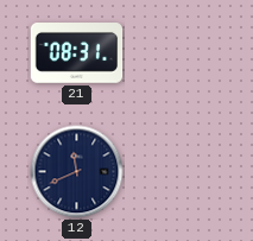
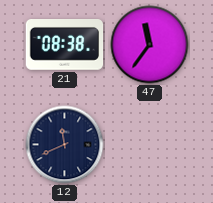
21: 08:31 -> 08:38 (65, 45)
47: none -> 11:36 (150, 45)
